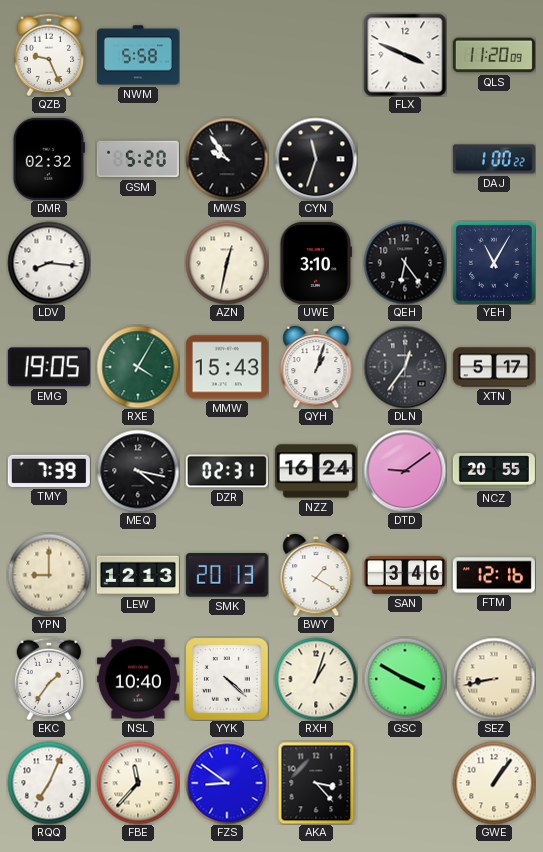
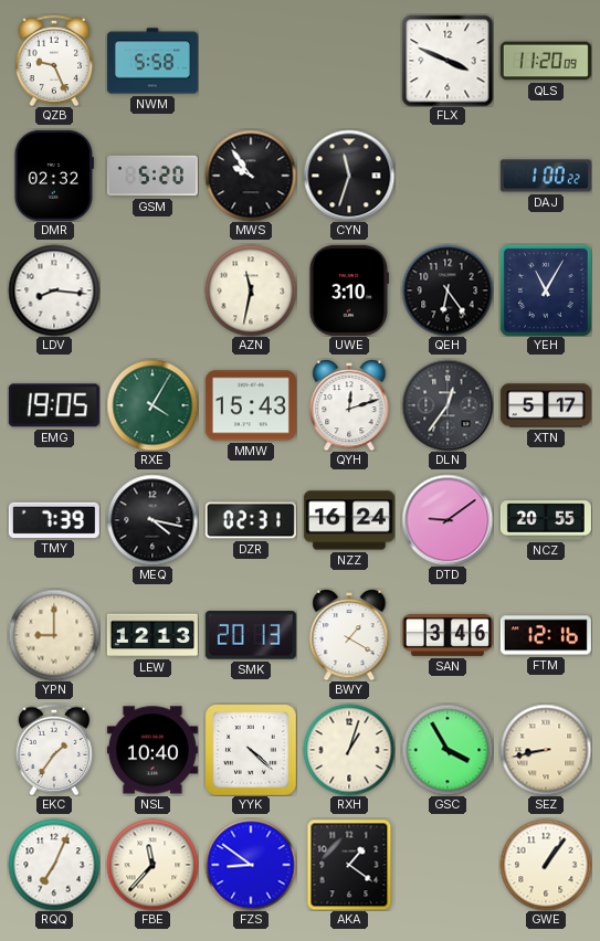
AZN: 12:32 -> 11:32 (251, 290)
QYH: 1:03 -> 12:12 (349, 405)
GSC: 3:50 -> 3:55 (448, 750)
AKA: 3:23 -> 1:21 (349, 865)
